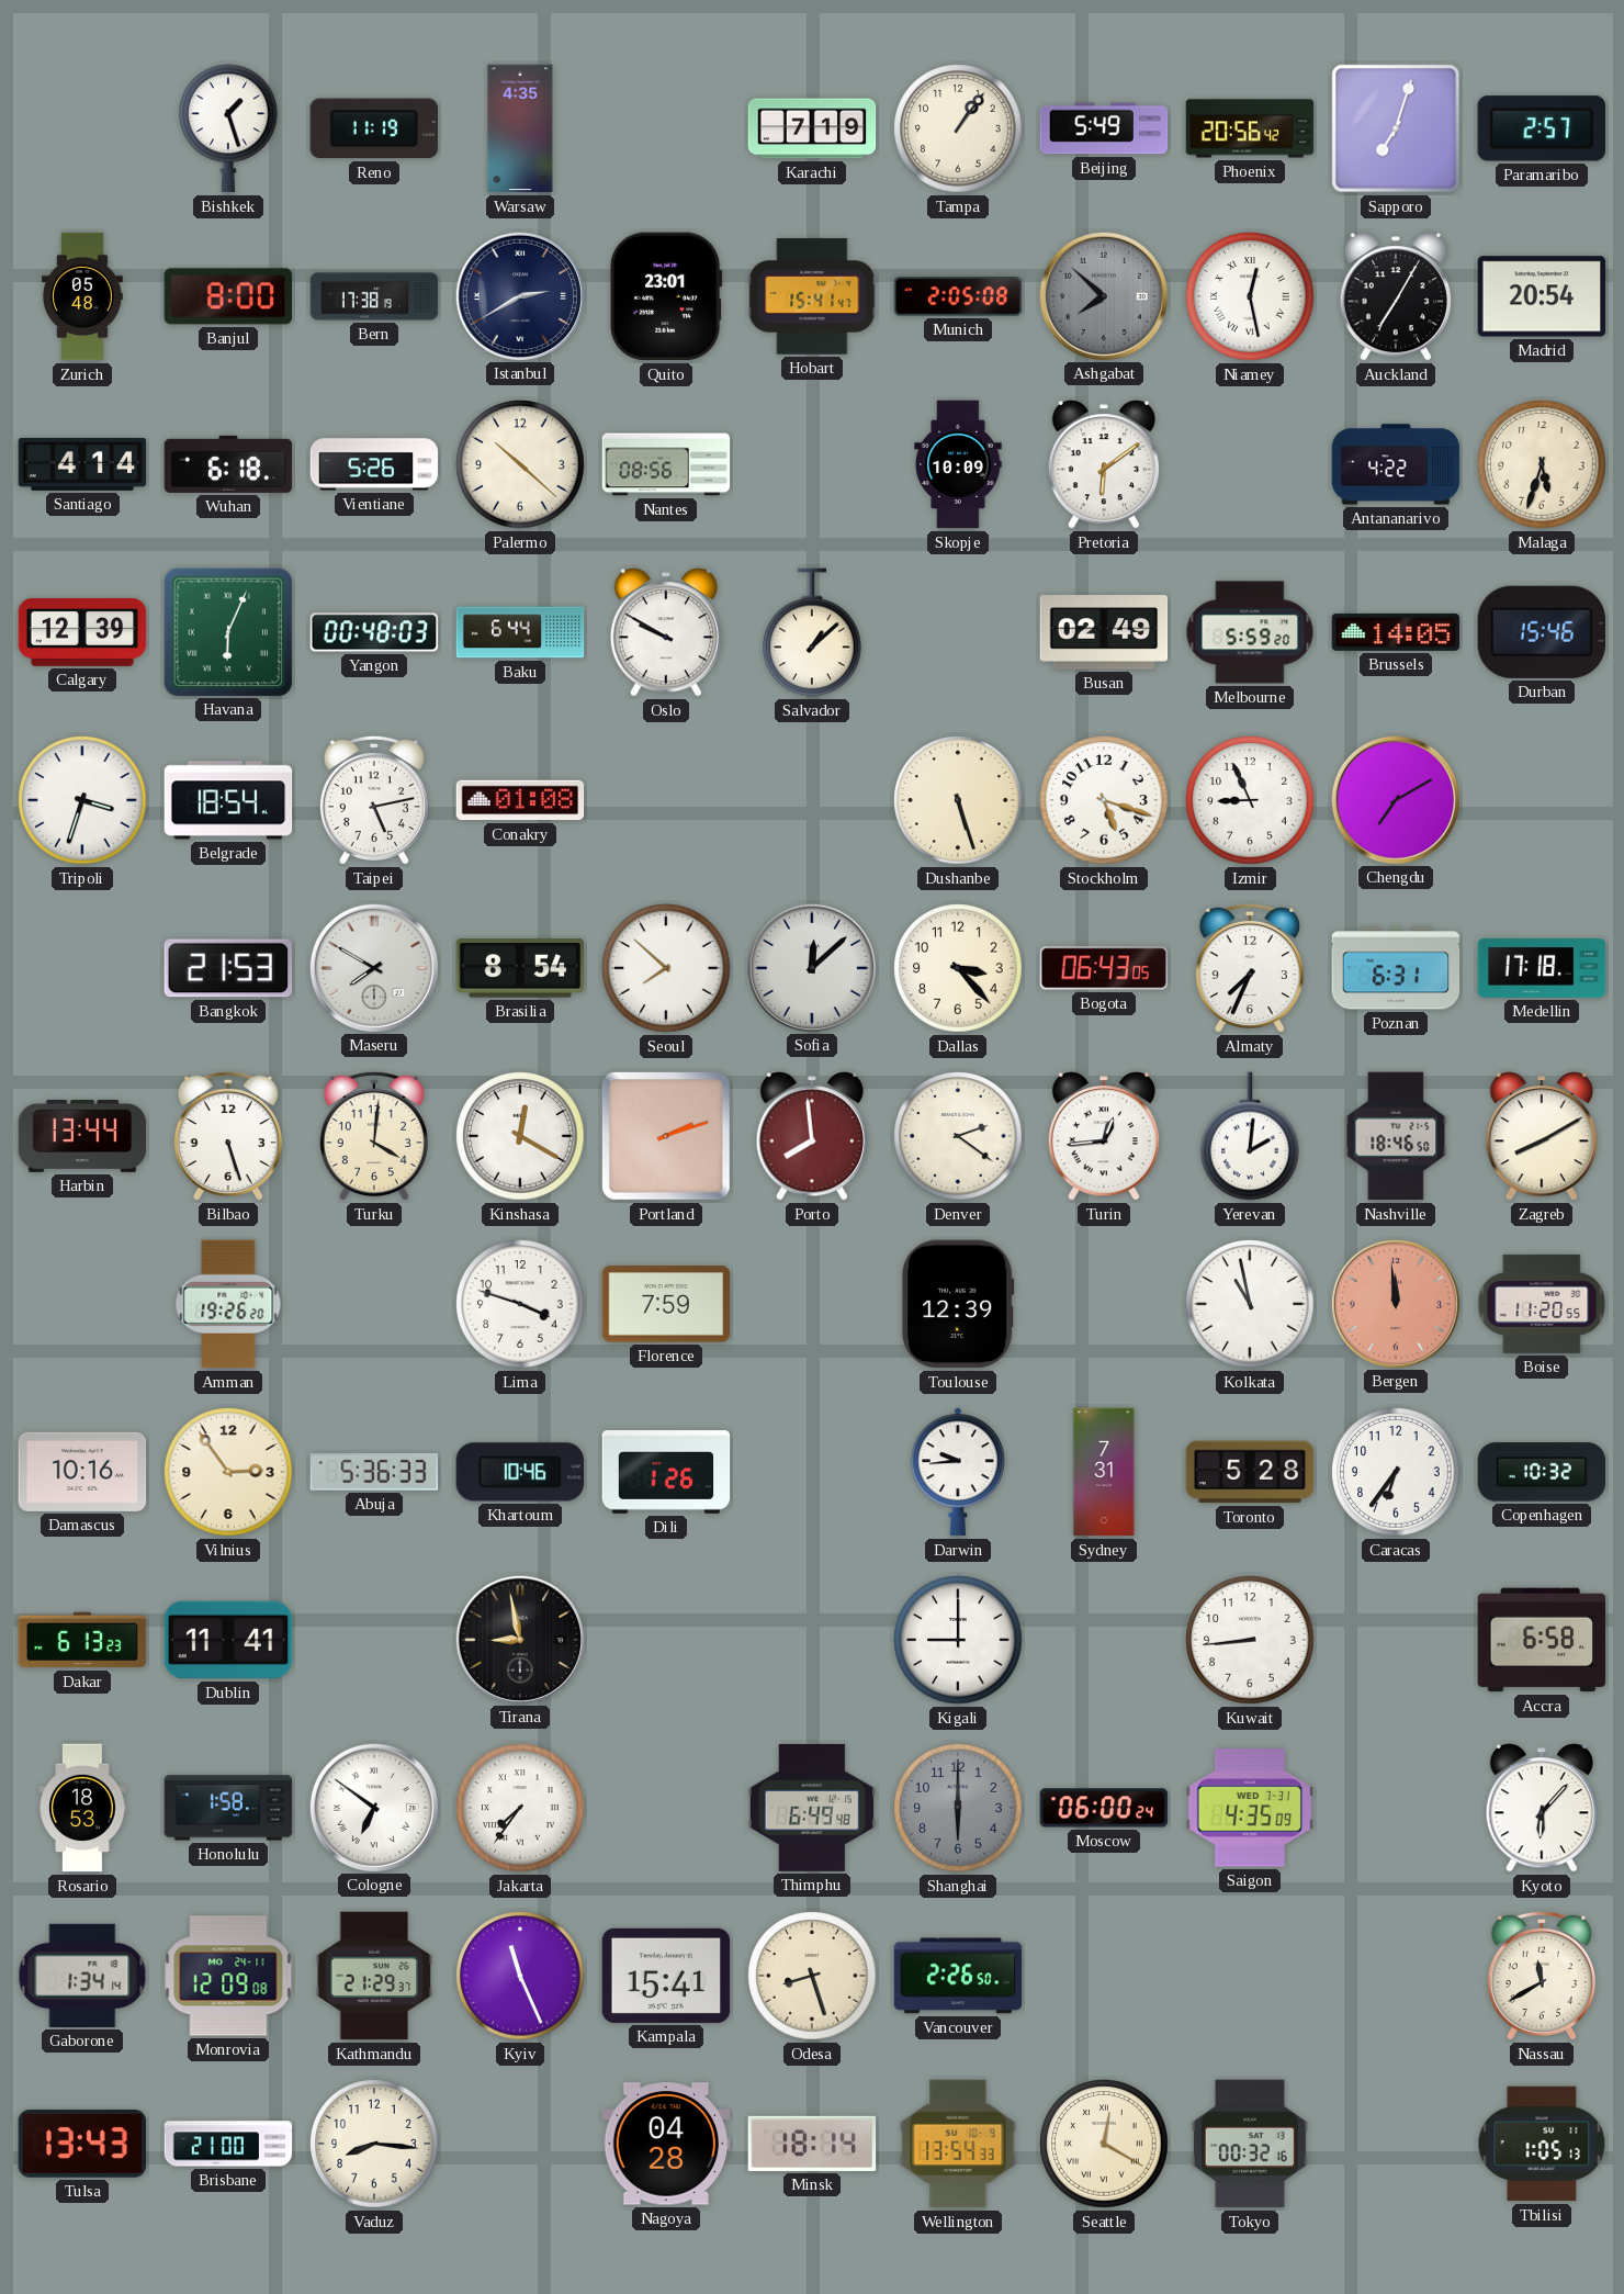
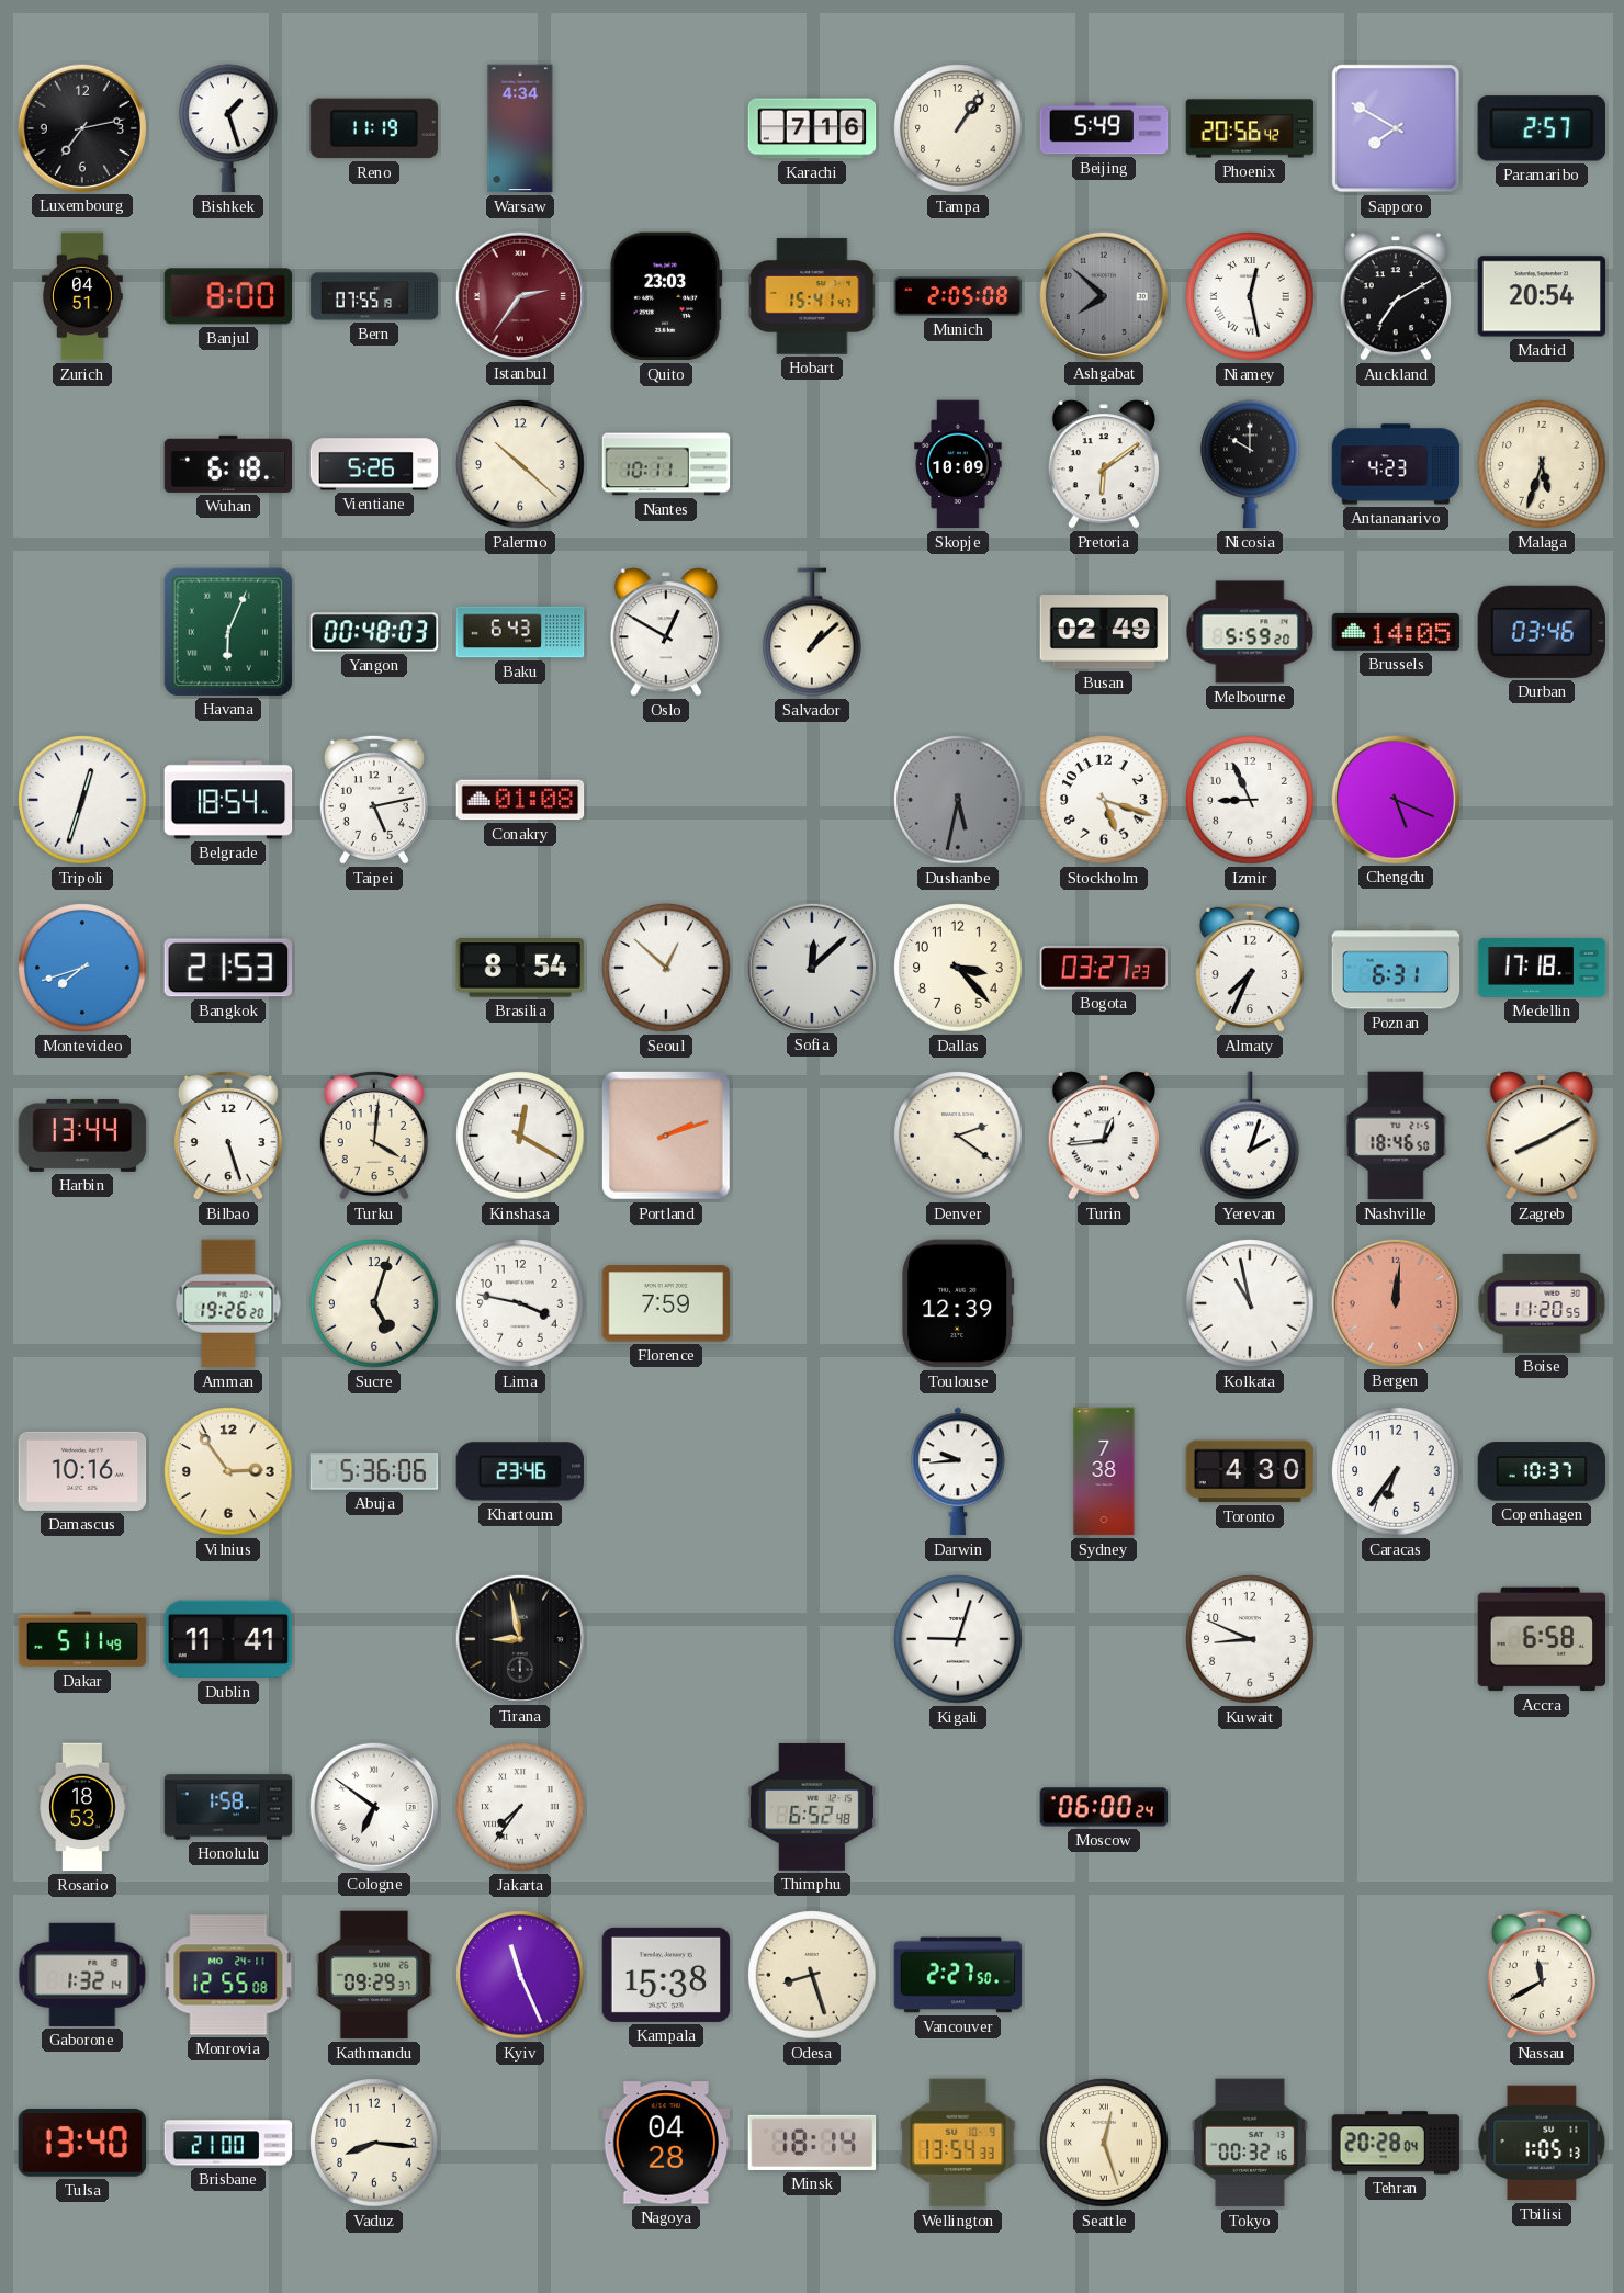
Luxembourg: none -> 7:13 (81, 127)
Warsaw: 4:35 -> 4:34 (520, 128)
Karachi: 7:19 -> 7:16 (812, 128)
Sapporo: 7:03 -> 7:50 (1396, 128)
Zurich: 05:48 -> 04:51 (82, 296)
Bern: 17:38 -> 07:55 (374, 296)
Istanbul: 2:40 -> 2:36 (519, 295)
Istanbul dial: navy -> burgundy (519, 295)
Quito: 23:01 -> 23:03 (666, 296)
Auckland: 7:05 -> 7:10 (1396, 296)
Santiago: 4:14 -> none (82, 464)
Nantes: 08:56 -> 10:11 (666, 464)
Nicosia: none -> 10:00 (1250, 464)
Antananarivo: 4:22 -> 4:23 (1396, 464)
Calgary: 12:39 -> none (82, 632)
Baku: 6:44 -> 6:43 (520, 632)
Oslo: 9:50 -> 12:50 (666, 632)
Durban: 15:46 -> 03:46 (1541, 632)
Tripoli: 3:33 -> 12:33 (82, 800)
Dushanbe: 5:27 -> 5:32 (958, 800)
Dushanbe dial: cream -> grey (958, 800)
Chengdu: 7:10 -> 5:19 (1395, 799)
Montevideo: none -> 7:42 (82, 968)
Maseru: 7:50 -> none (373, 967)
Seoul: 7:52 -> 12:52 (666, 968)
Bogota: 06:43 -> 03:27 (1104, 968)
Porto: 7:59 -> none (812, 1136)
Yerevan: 2:01 -> 2:03 (1250, 1136)
Sucre: none -> 5:03 (374, 1303)
Lima: 3:48 -> 3:47 (520, 1303)
Bergen: 11:59 -> 12:01 (1395, 1302)
Abuja: 5:36:33 -> 5:36:06 (374, 1471)
Khartoum: 10:46 -> 23:46 (520, 1471)
Dili: 1:26 -> none (666, 1473)
Sydney: 7:31 -> 7:38 (1104, 1471)
Toronto: 5:28 -> 4:30 (1250, 1471)
Copenhagen: 10:32 -> 10:37 (1542, 1471)
Dakar: 6:13 -> 5:11 (82, 1639)
Kigali: 9:00 -> 9:03 (958, 1639)
Kuwait: 8:44 -> 8:49 (1250, 1639)
Thimphu: 6:49 -> 6:52 (812, 1807)
Shanghai: 6:00 -> none (958, 1808)
Saigon: 4:35 -> none (1250, 1808)
Kyoto: 6:07 -> none (1542, 1808)
Gaborone: 1:34 -> 1:32 (82, 1975)
Monrovia: 12:09 -> 12:55 (228, 1975)
Kathmandu: 21:29 -> 09:29 (374, 1975)
Kampala: 15:41 -> 15:38 (666, 1975)
Vancouver: 2:26 -> 2:27 (958, 1975)
Tulsa: 13:43 -> 13:40 (82, 2144)
Seattle: 12:20 -> 12:27 (1104, 2143)
Tehran: none -> 20:28 (1396, 2143)
